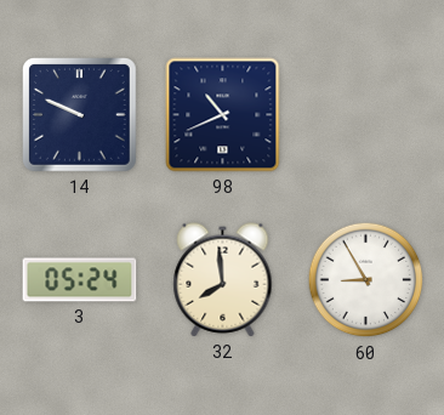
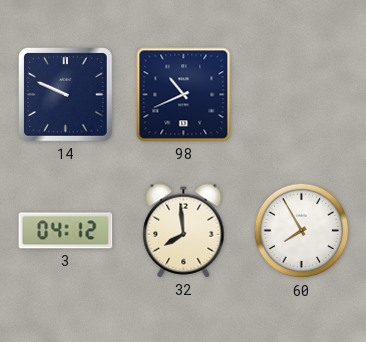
3: 05:24 -> 04:12 (66, 231)
60: 8:55 -> 7:55 (302, 231)
